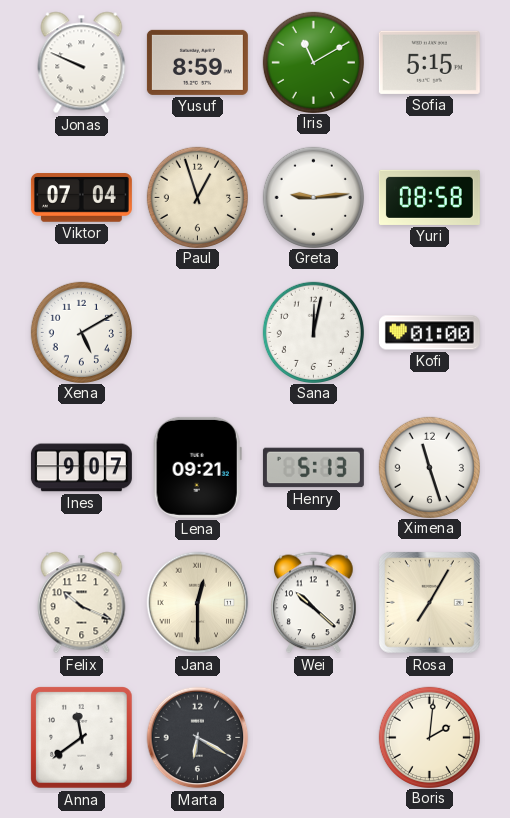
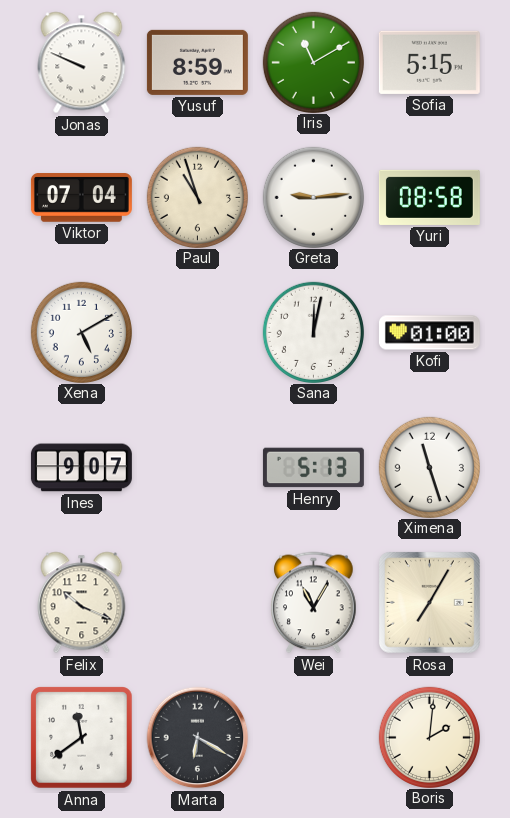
Paul: 12:57 -> 10:57 (197, 197)
Lena: 09:21 -> none (197, 467)
Jana: 12:30 -> none (198, 603)
Wei: 10:22 -> 11:05 (314, 603)
